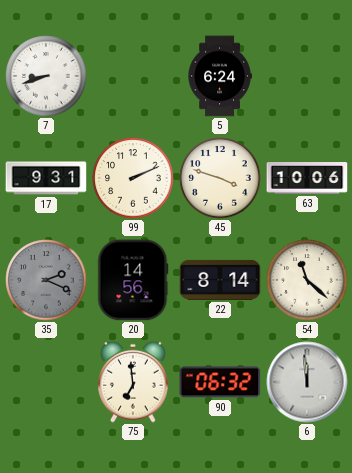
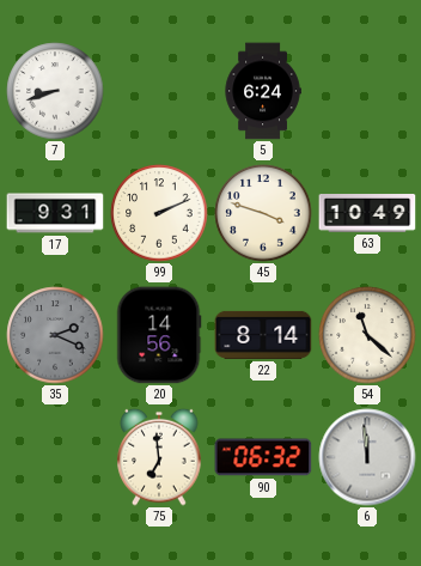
63: 10:06 -> 10:49 (367, 214)
